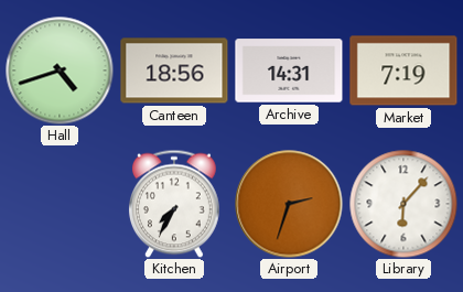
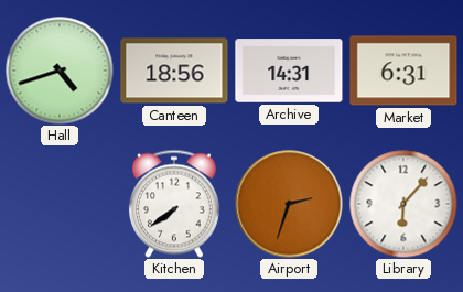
Market: 7:19 -> 6:31 (403, 71)
Kitchen: 7:35 -> 7:39 (174, 204)
